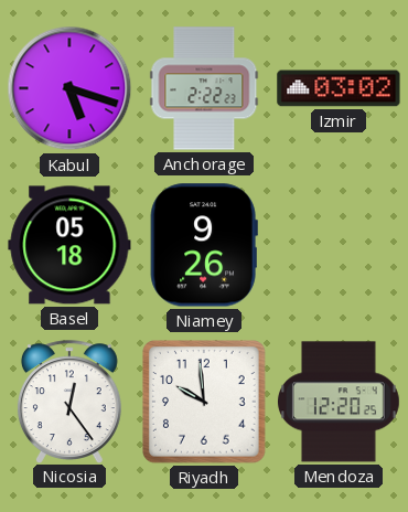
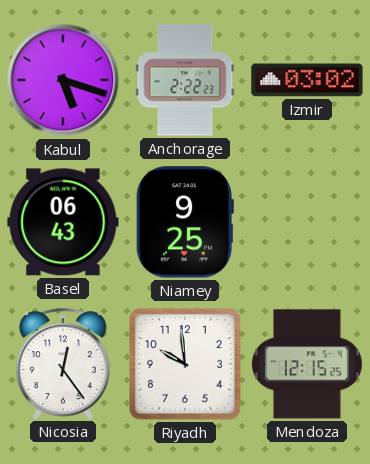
Basel: 05:18 -> 06:43 (63, 222)
Niamey: 9:26 -> 9:25 (185, 222)
Mendoza: 12:20 -> 12:15 (307, 364)
